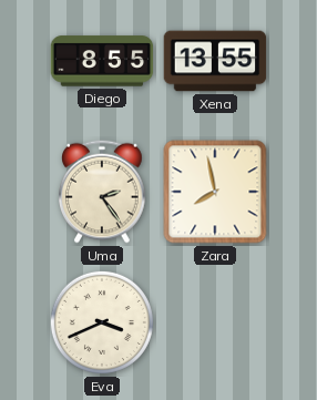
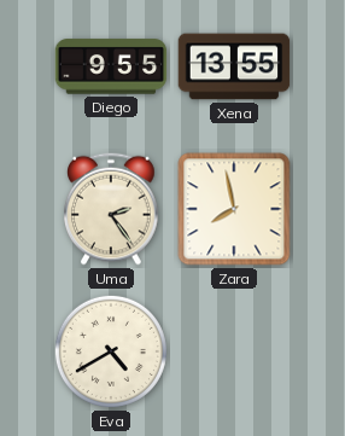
Diego: 8:55 -> 9:55 (111, 66)
Eva: 3:41 -> 4:40 (111, 351)
